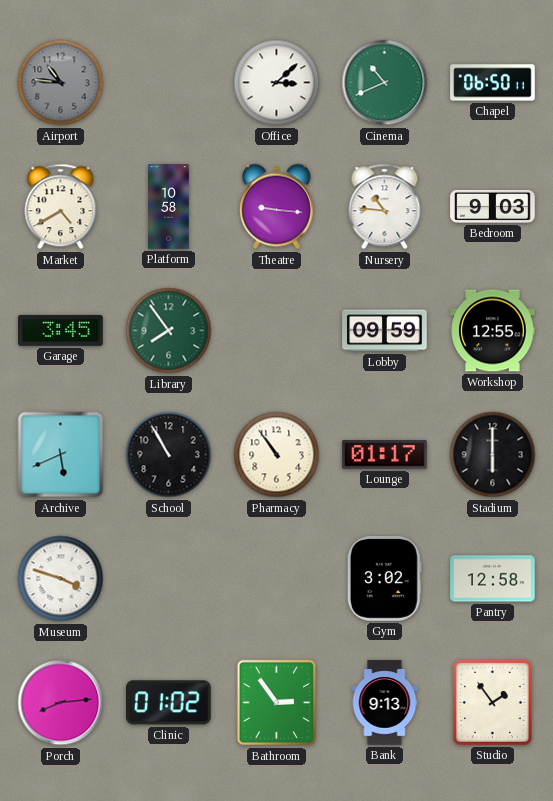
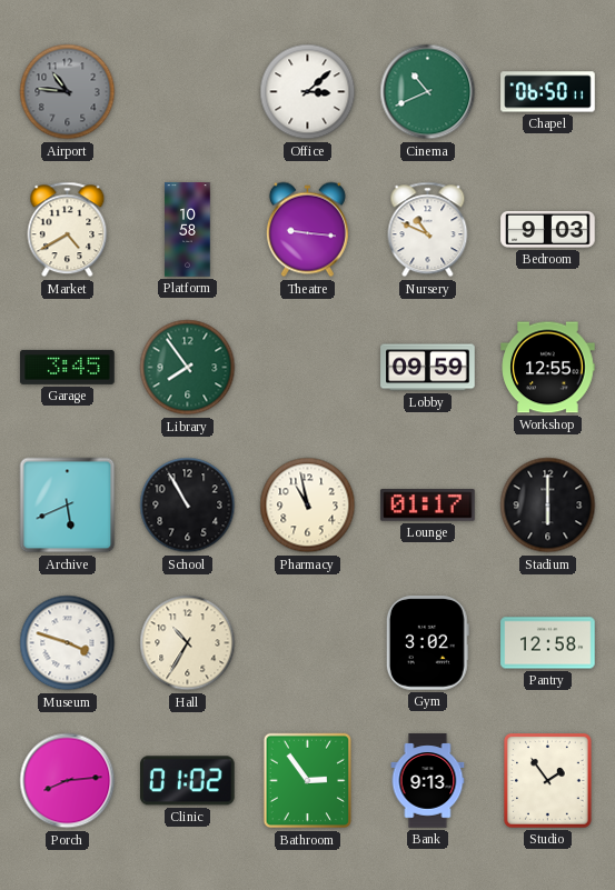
Nursery: 10:46 -> 10:49 (428, 230)
Pharmacy: 10:54 -> 10:58 (308, 506)
Hall: none -> 10:35 (188, 643)
